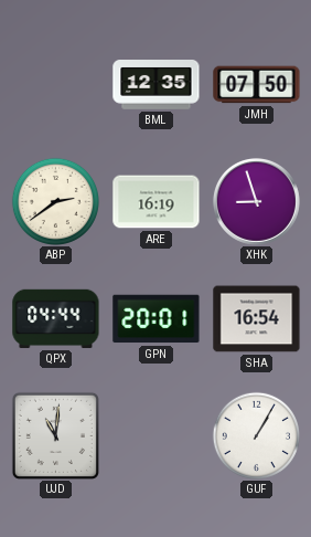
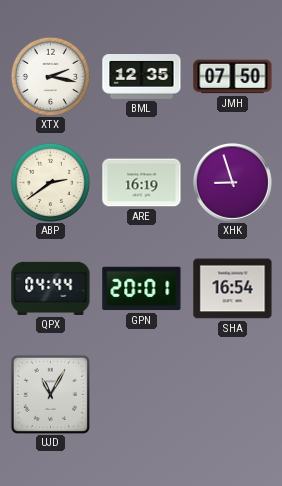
XTX: none -> 2:17 (50, 76)
UJD: 11:01 -> 11:05 (50, 394)
GUF: 1:05 -> none (256, 435)
